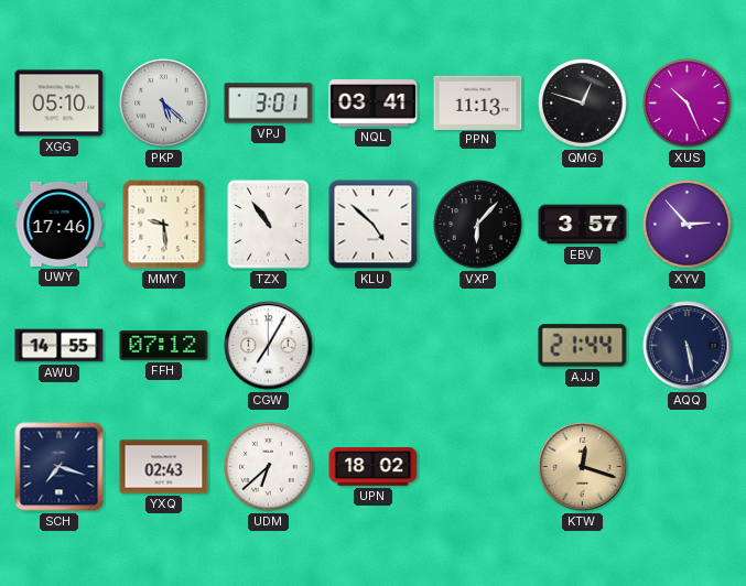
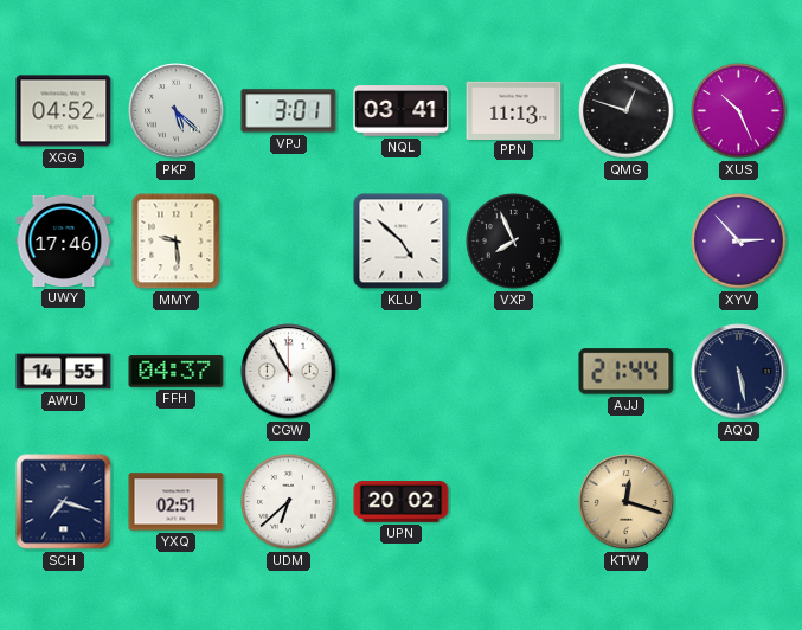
XGG: 05:10 -> 04:52 (64, 111)
TZX: 10:54 -> none (269, 225)
VXP: 6:07 -> 7:56 (514, 242)
EBV: 3:57 -> none (583, 225)
FFH: 07:12 -> 04:37 (177, 372)
CGW: 7:05 -> 10:55 (289, 372)
YXQ: 02:43 -> 02:51 (177, 502)
UPN: 18:02 -> 20:02 (402, 502)
